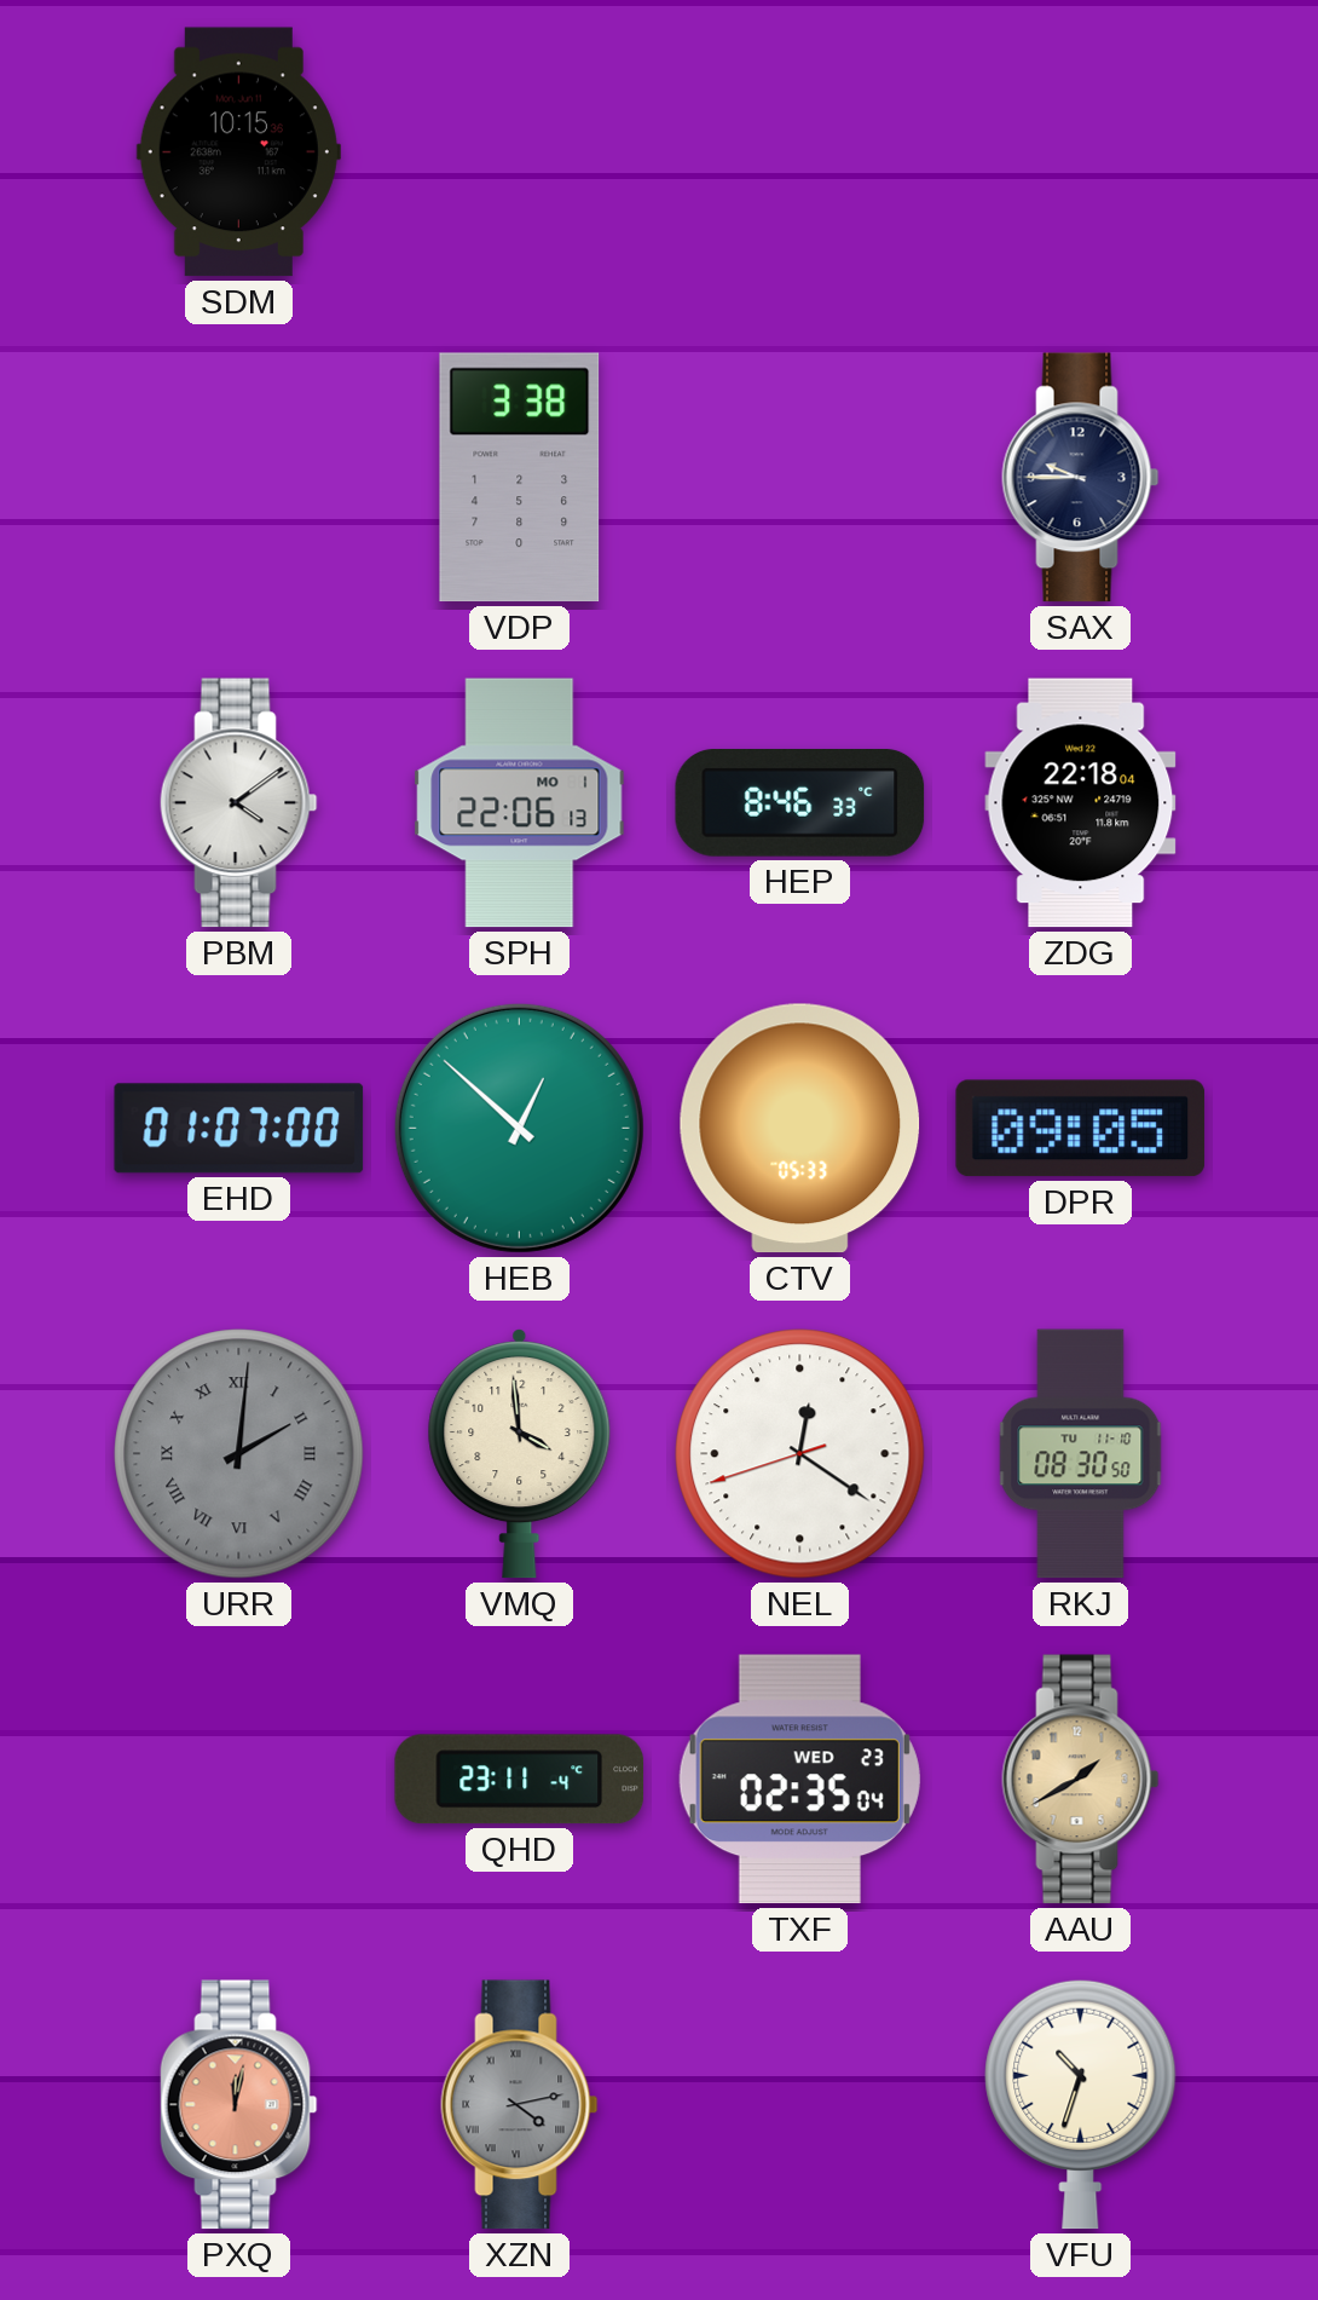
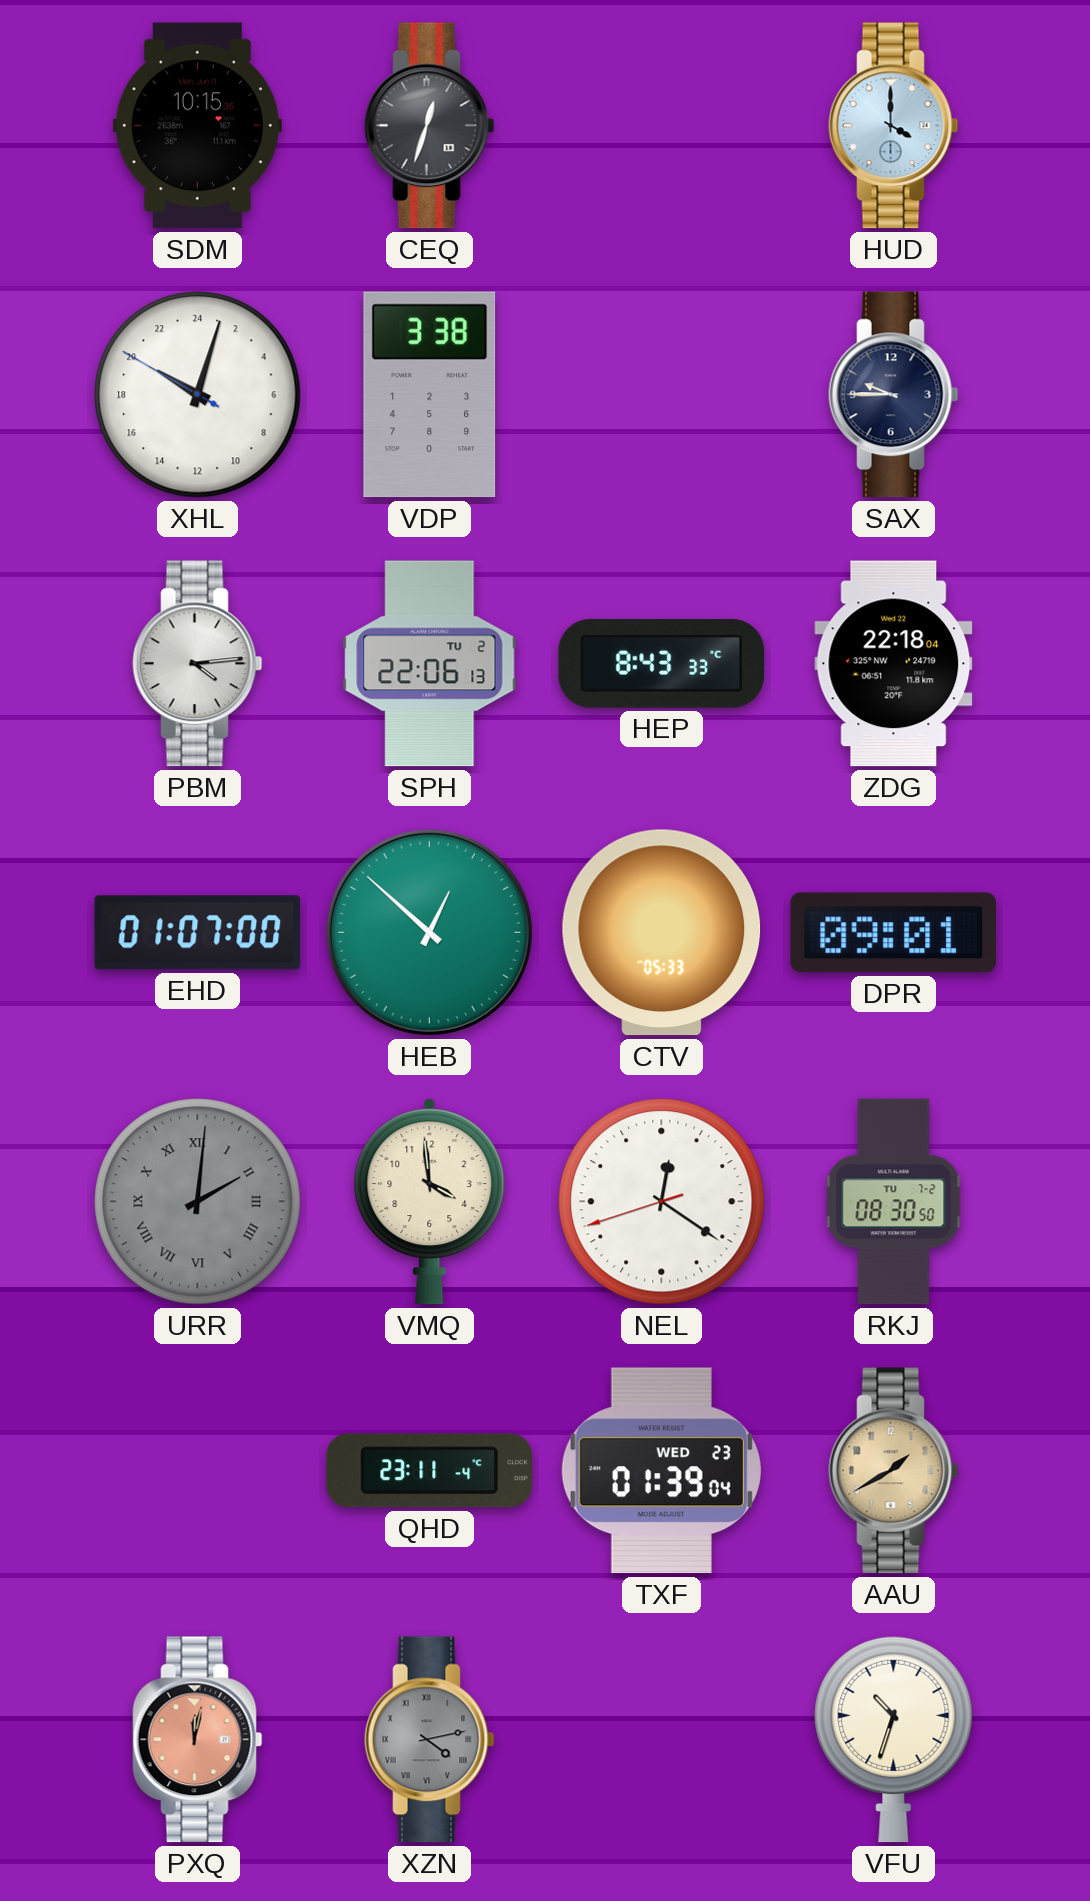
CEQ: none -> 12:33 (430, 126)
HUD: none -> 4:00 (894, 126)
XHL: none -> 20:02 (198, 395)
PBM: 4:09 -> 4:14 (198, 664)
SPH date: MO 1 -> TU 2 (430, 664)
HEP: 8:46 -> 8:43 (662, 664)
DPR: 09:05 -> 09:01 (894, 933)
RKJ date: TU 11-10 -> TU 7-2 (894, 1202)
TXF: 02:35 -> 01:39 (661, 1471)
